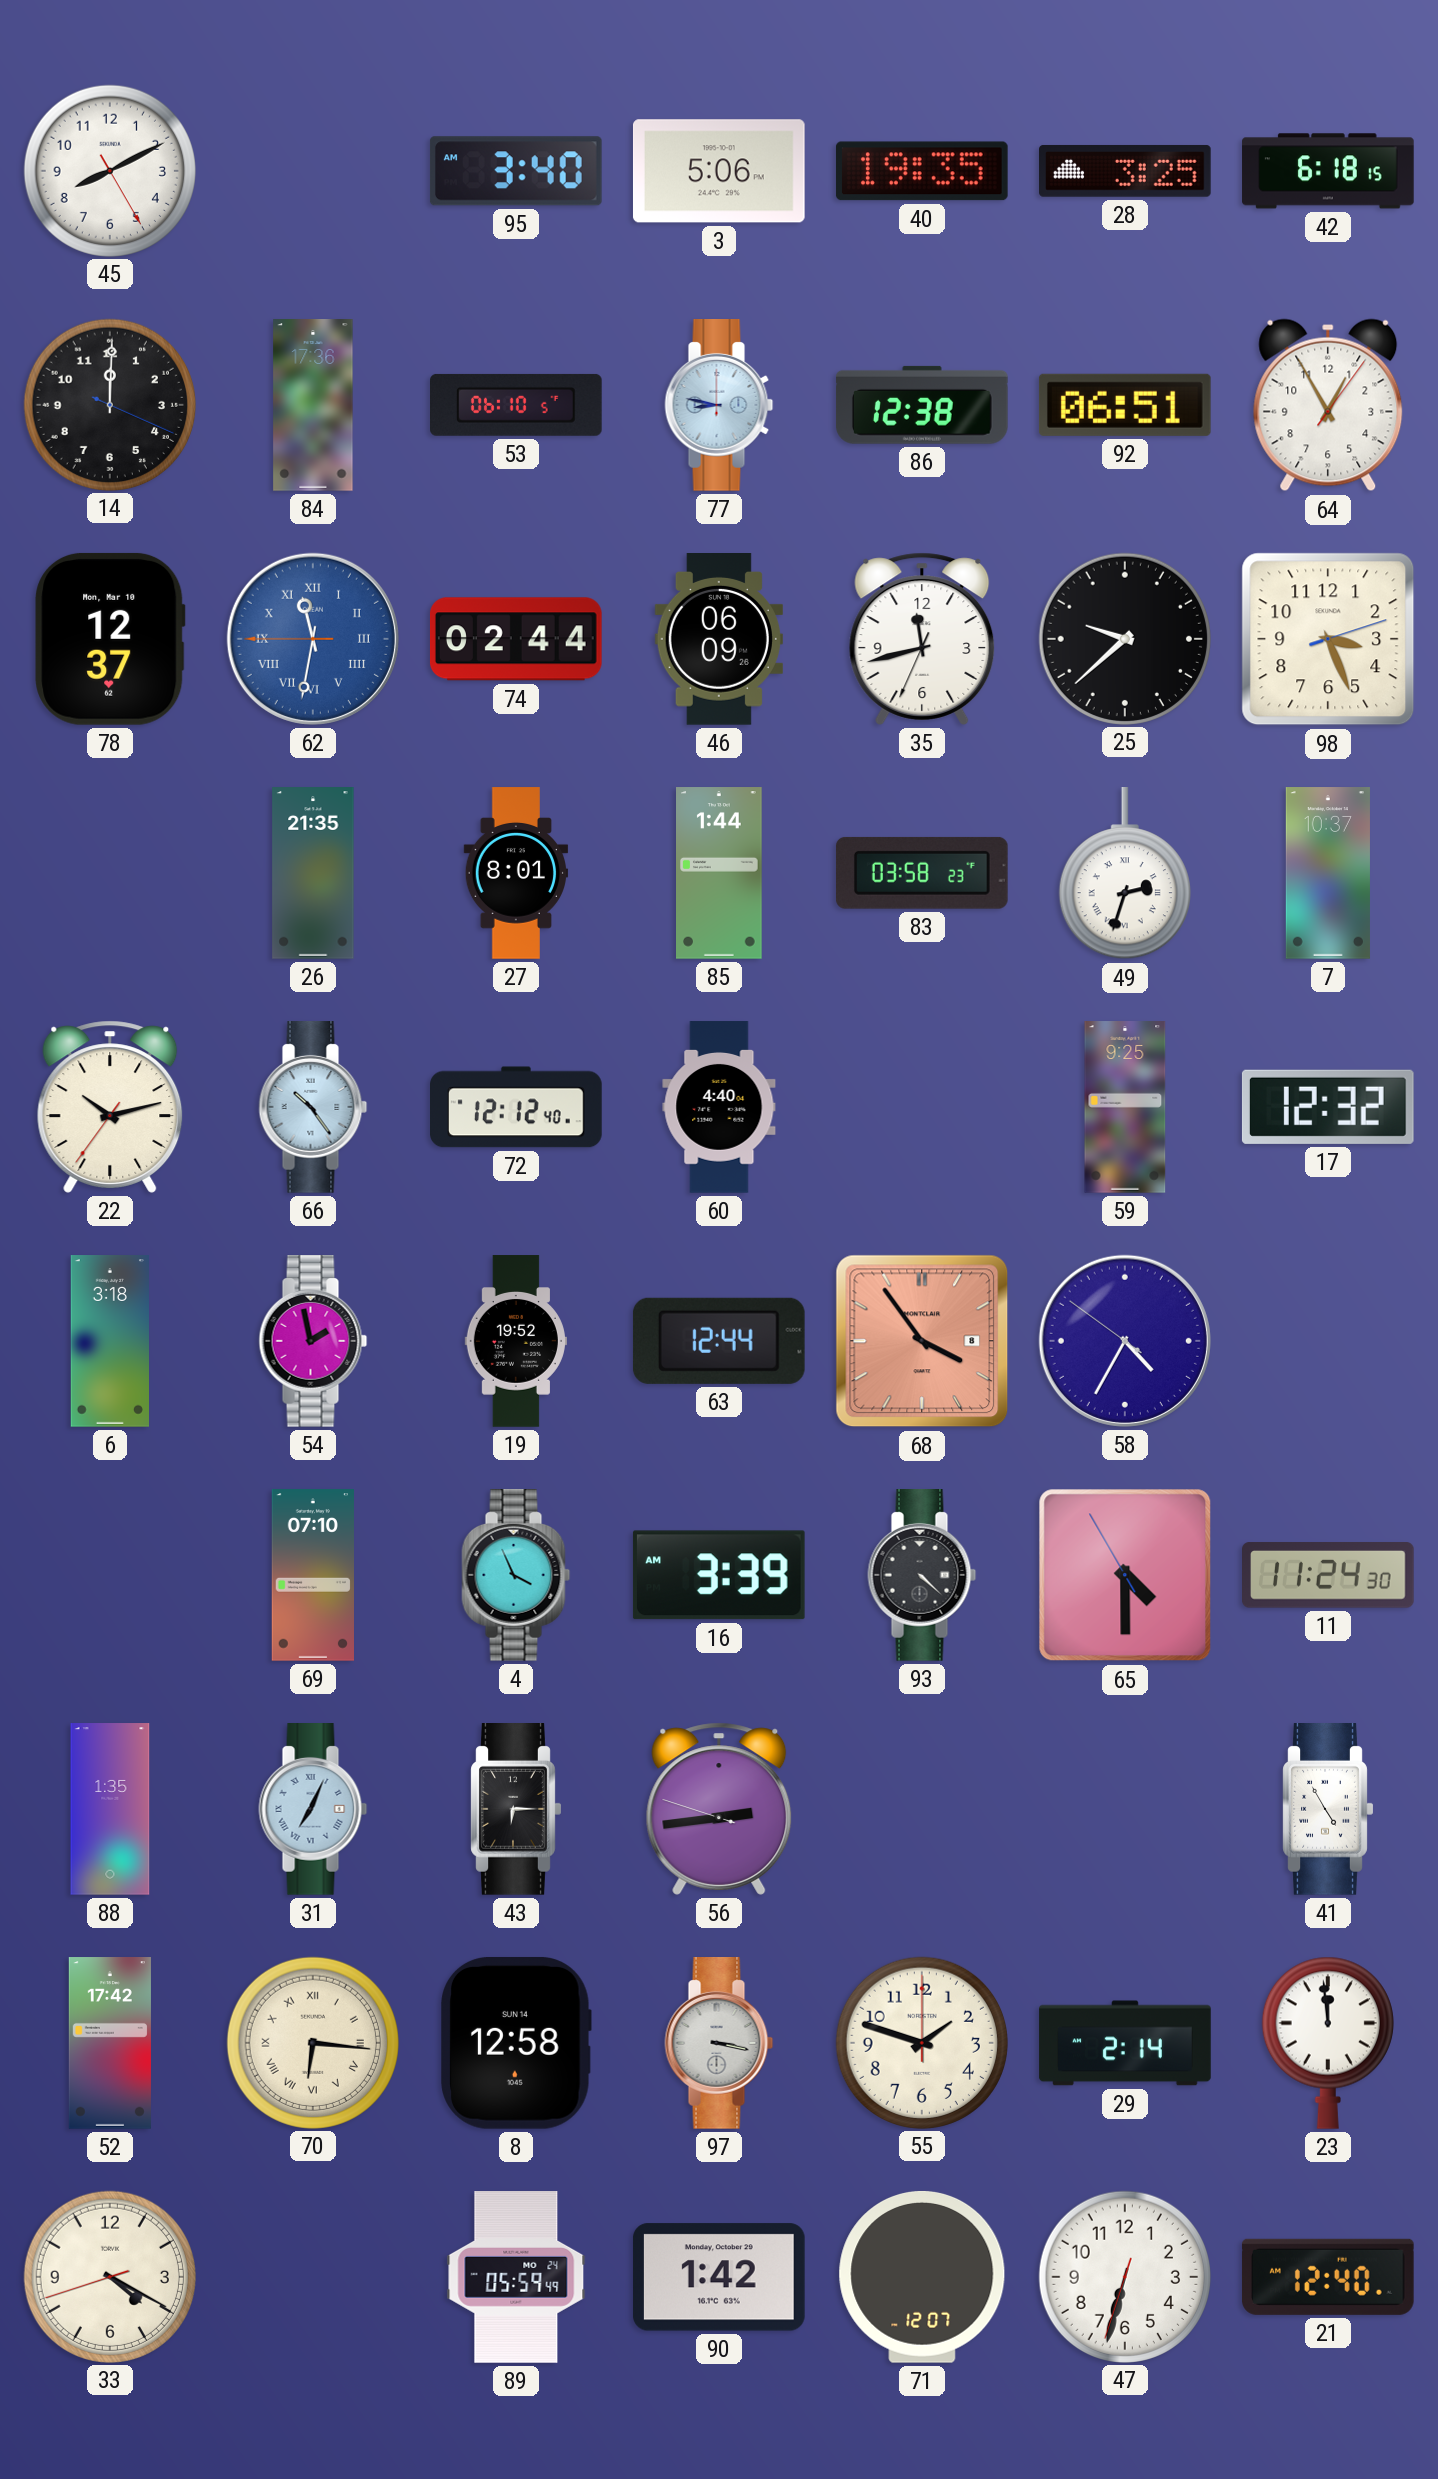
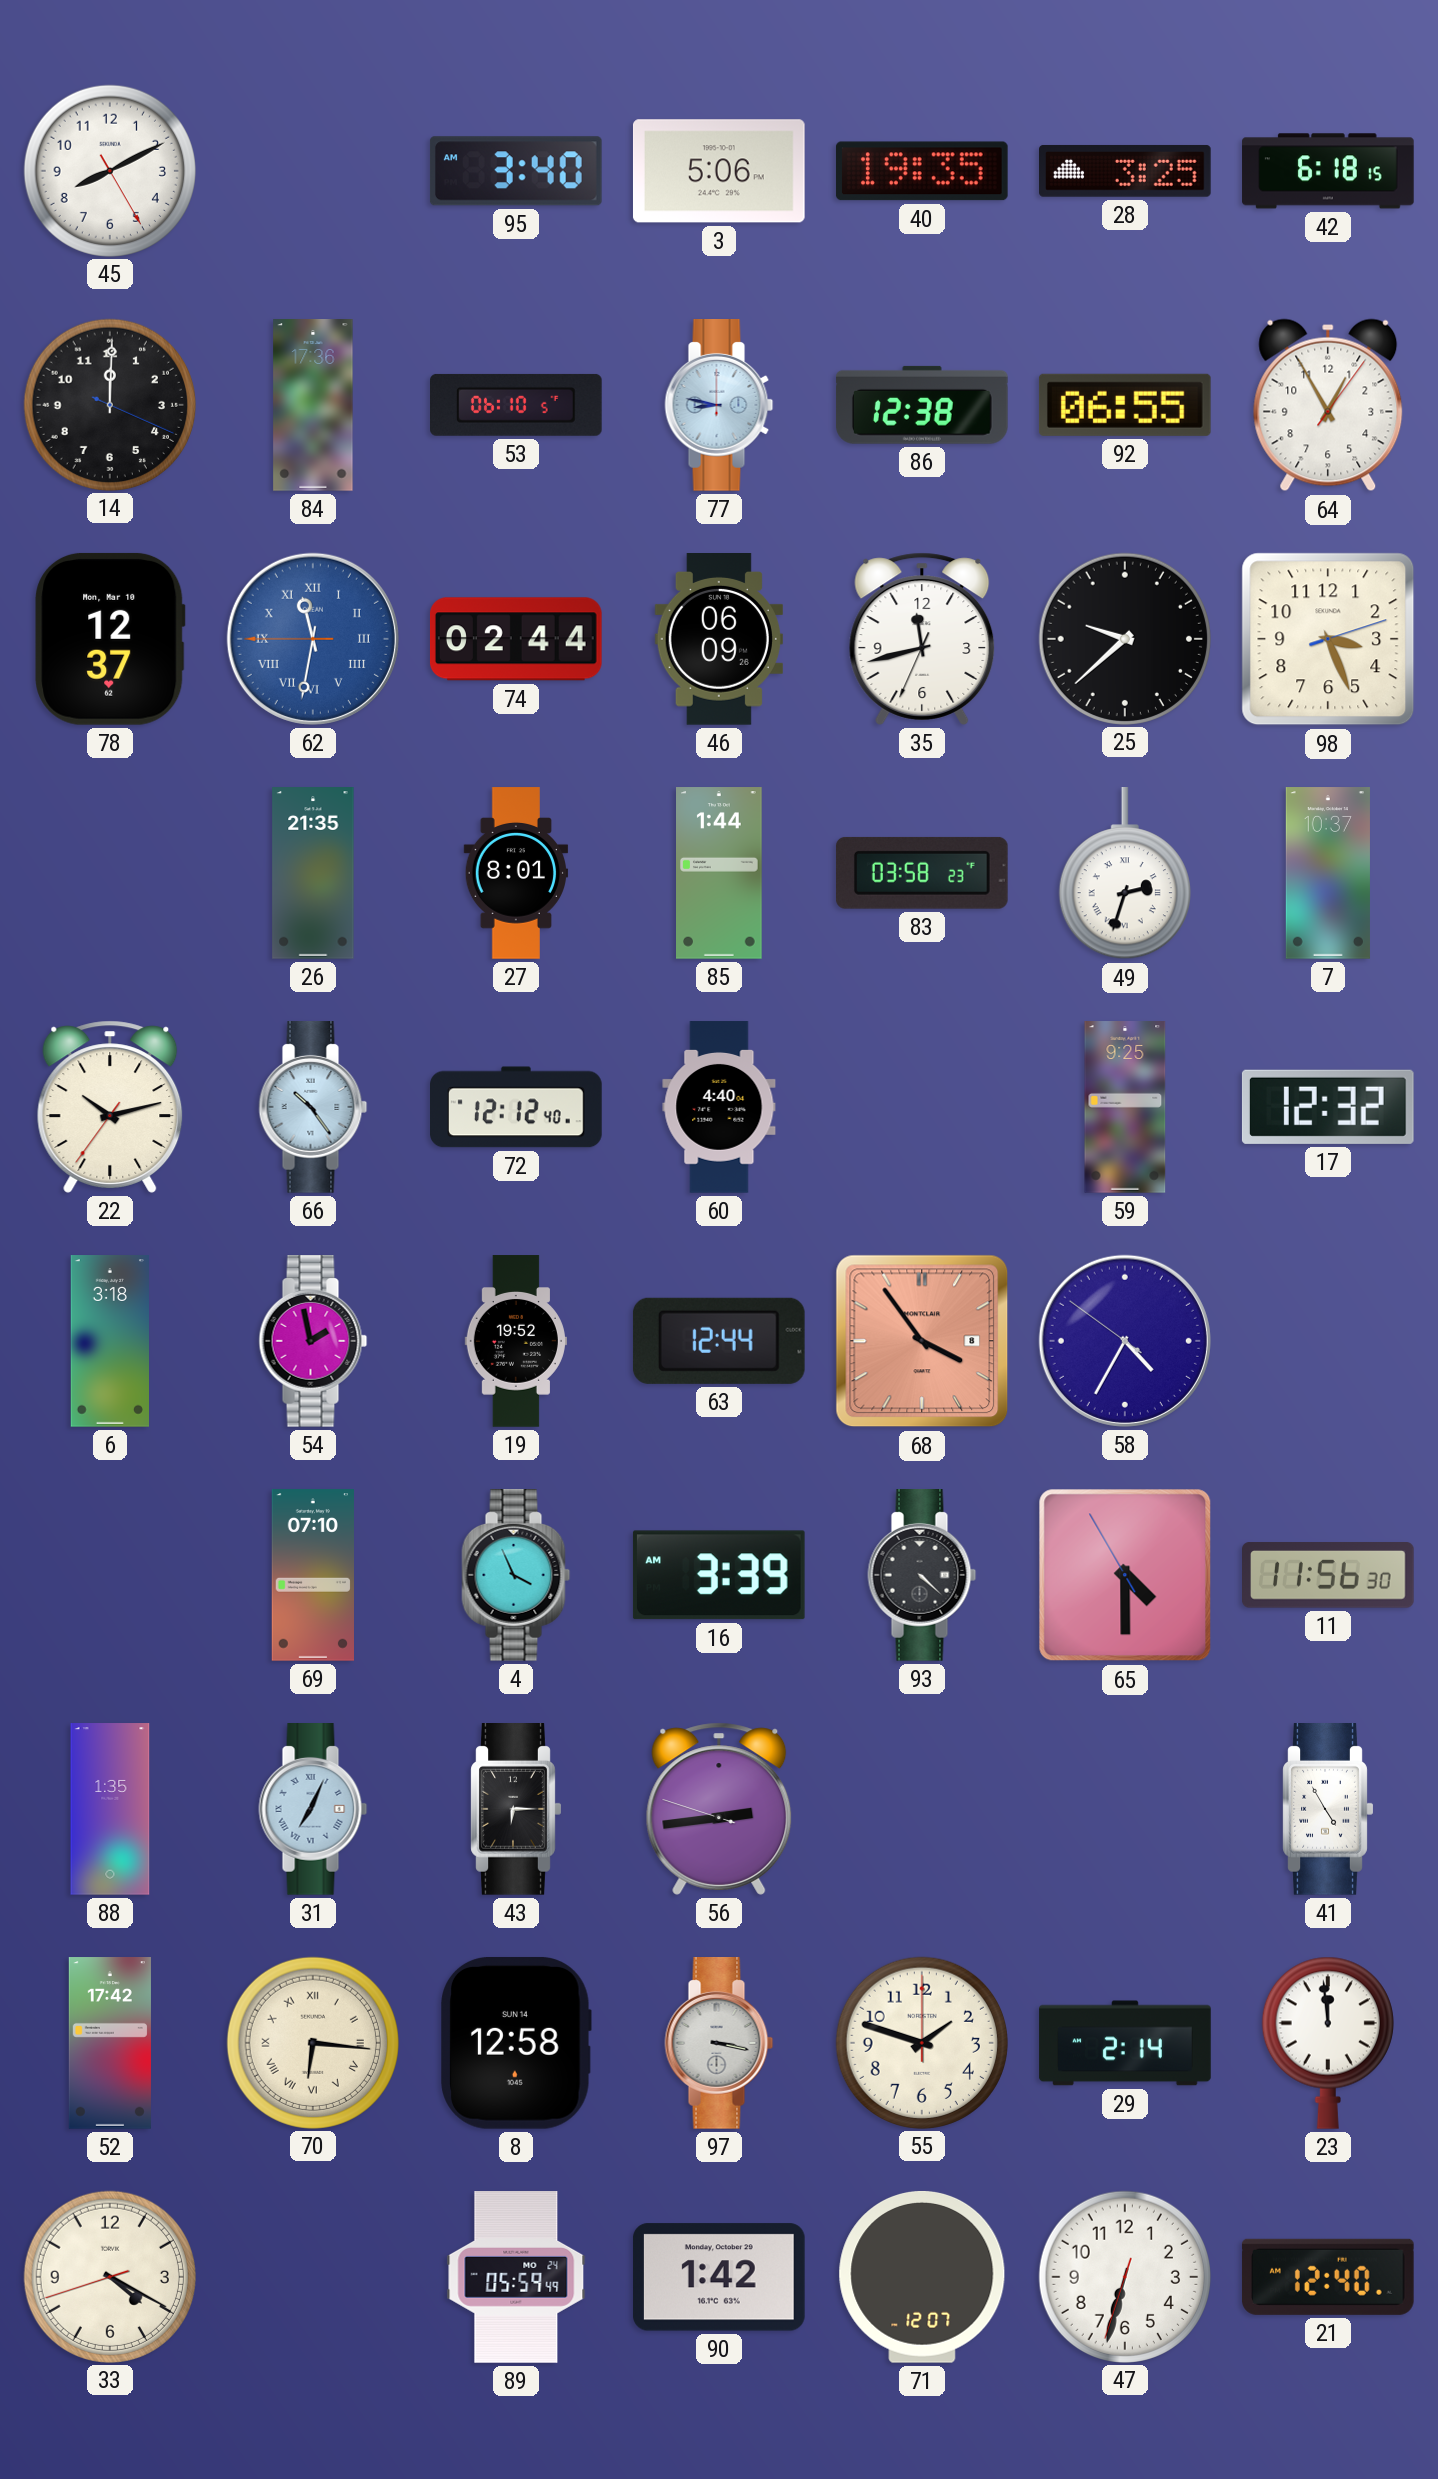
92: 06:51 -> 06:55 (1125, 405)
11: 11:24 -> 11:56 (1329, 1575)
